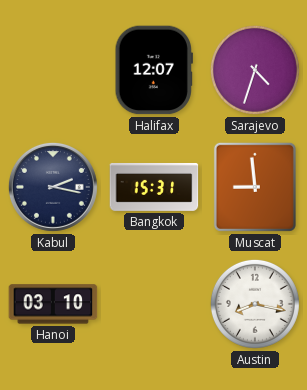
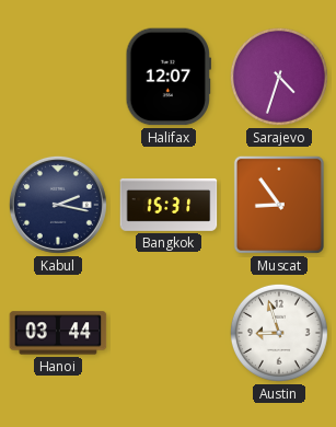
Muscat: 8:59 -> 8:54 (279, 205)
Hanoi: 03:10 -> 03:44 (58, 333)
Austin: 8:17 -> 8:57 (279, 333)
